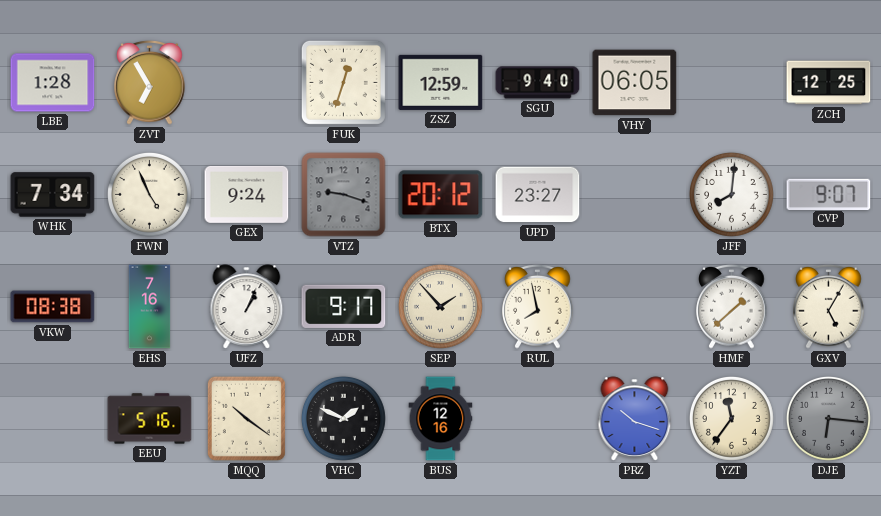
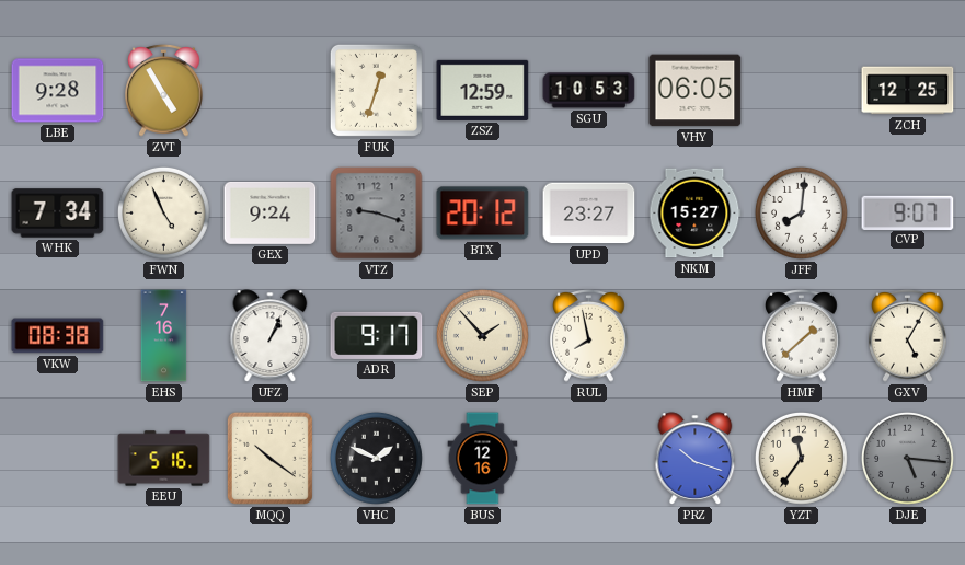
LBE: 1:28 -> 9:28 (58, 91)
ZVT: 6:55 -> 4:55 (164, 91)
SGU: 9:40 -> 10:53 (589, 91)
NKM: none -> 15:27 (696, 214)
DJE: 6:16 -> 5:16 (907, 458)
